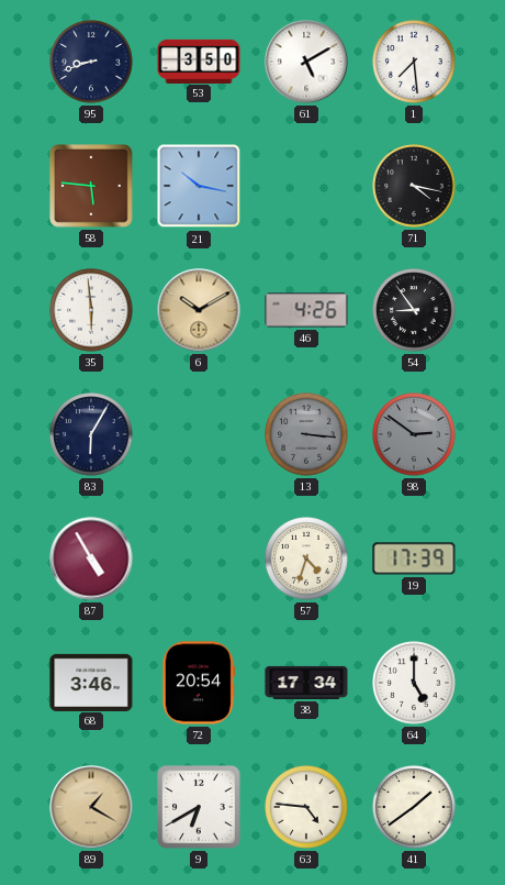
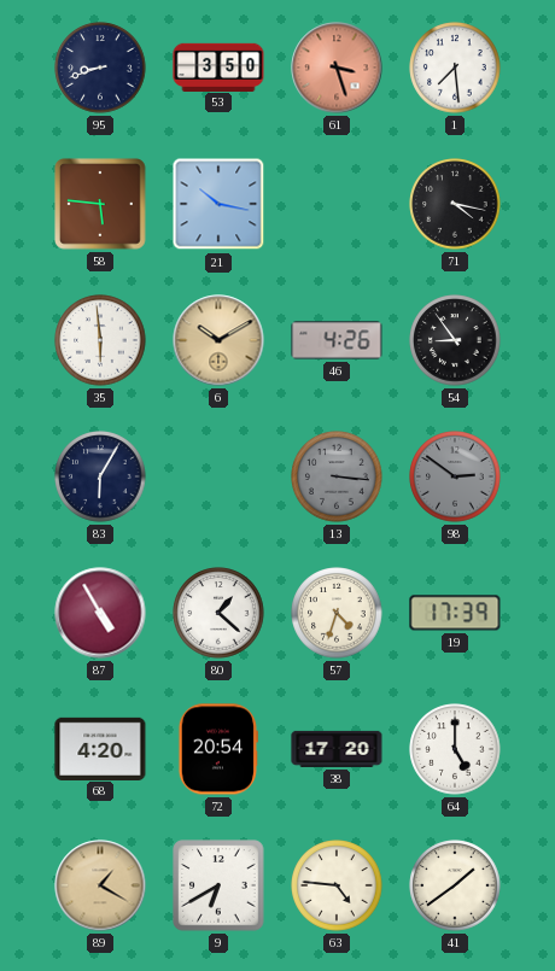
61: 5:10 -> 3:27 (337, 68)
61 dial: white -> salmon (337, 68)
80: none -> 1:22 (218, 613)
68: 3:46 -> 4:20 (100, 748)
38: 17:34 -> 17:20 (337, 749)
